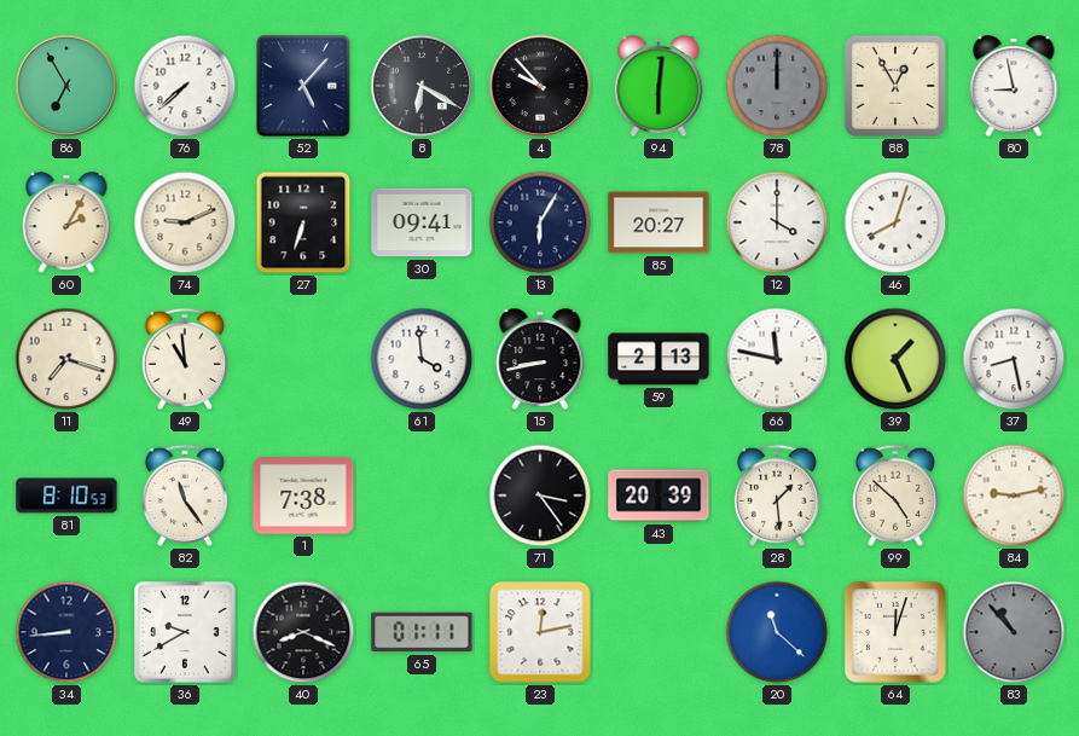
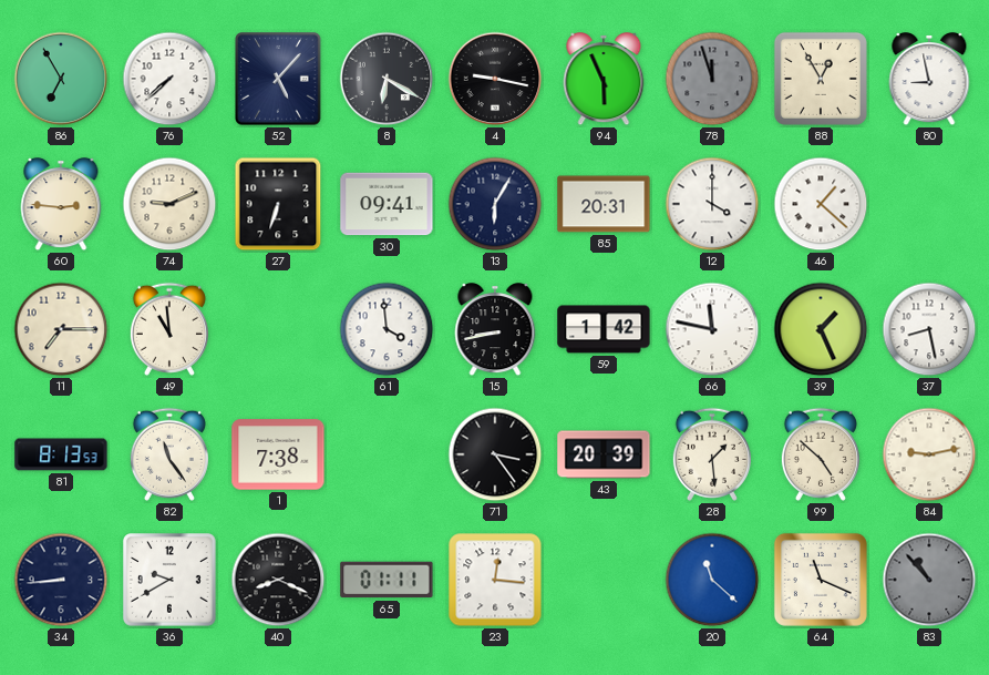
4: 9:53 -> 9:17 (495, 79)
94: 6:01 -> 5:56 (604, 80)
78: 12:00 -> 11:57 (712, 79)
60: 2:05 -> 2:46 (61, 205)
85: 20:27 -> 20:31 (604, 204)
46: 8:03 -> 1:22 (821, 204)
11: 7:18 -> 7:15 (61, 329)
59: 2:13 -> 1:42 (604, 329)
81: 8:10 -> 8:13 (61, 454)
23: 12:13 -> 12:16 (495, 580)
64: 12:03 -> 11:19 (821, 580)
